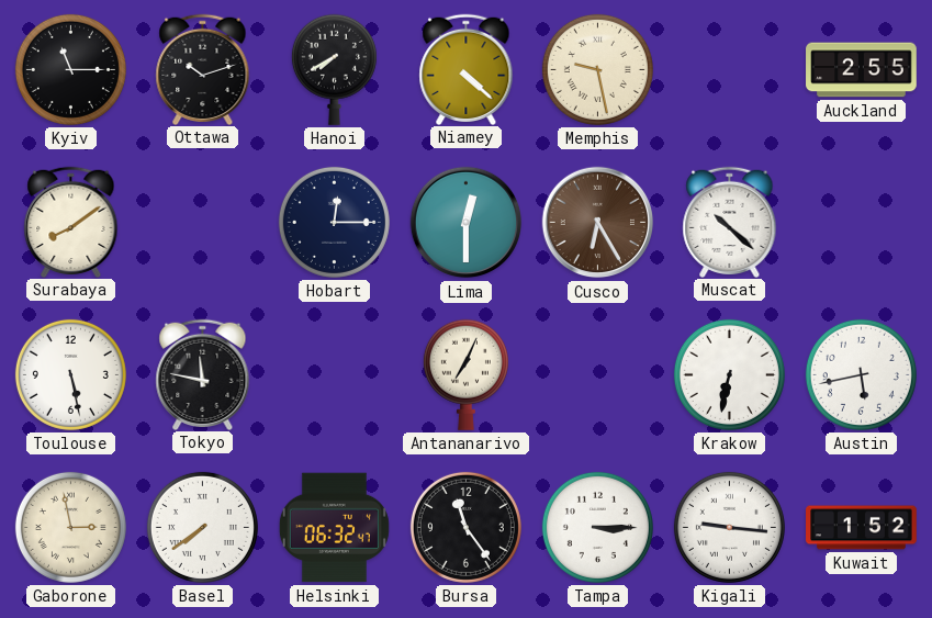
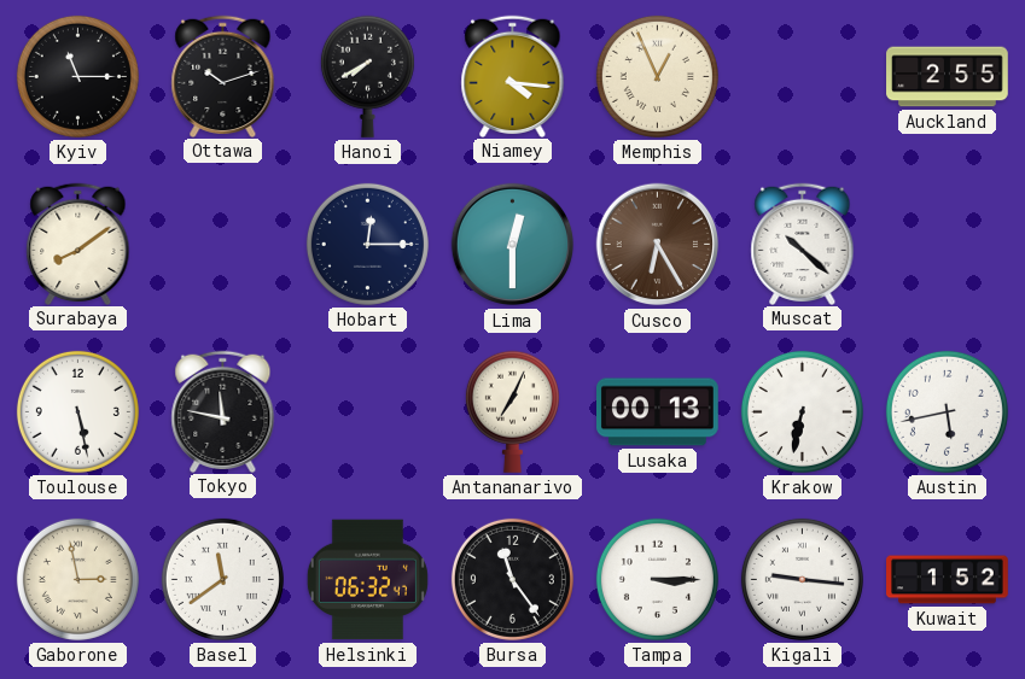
Niamey: 4:22 -> 4:16 (513, 76)
Memphis: 9:28 -> 12:56 (657, 76)
Lusaka: none -> 00:13 (658, 412)
Basel: 7:39 -> 11:39 (222, 579)
